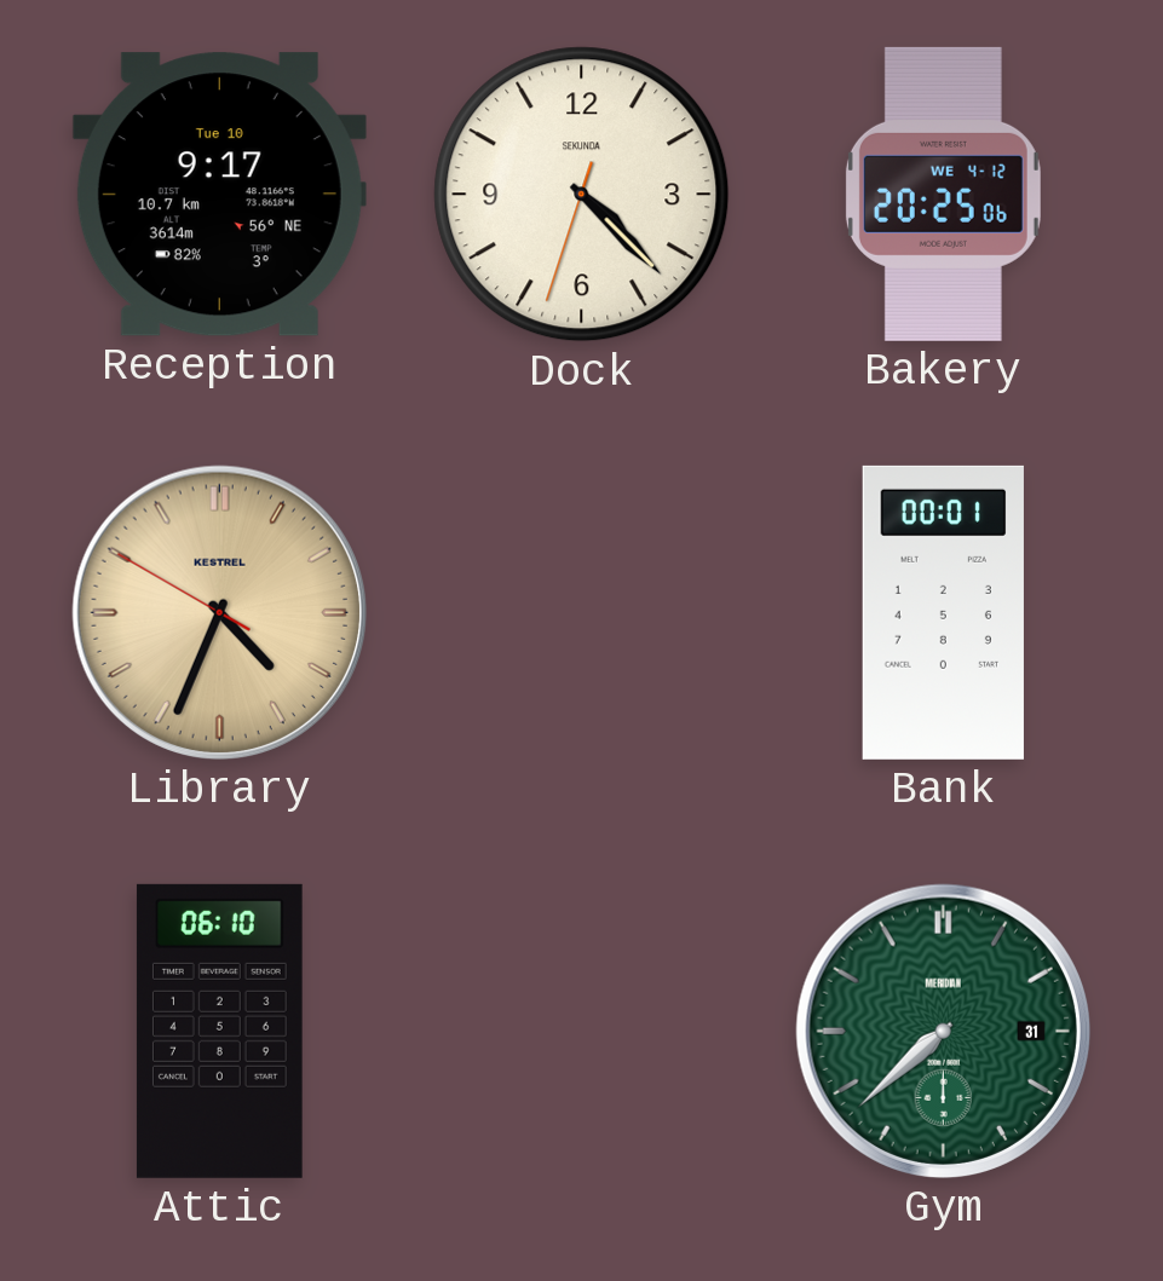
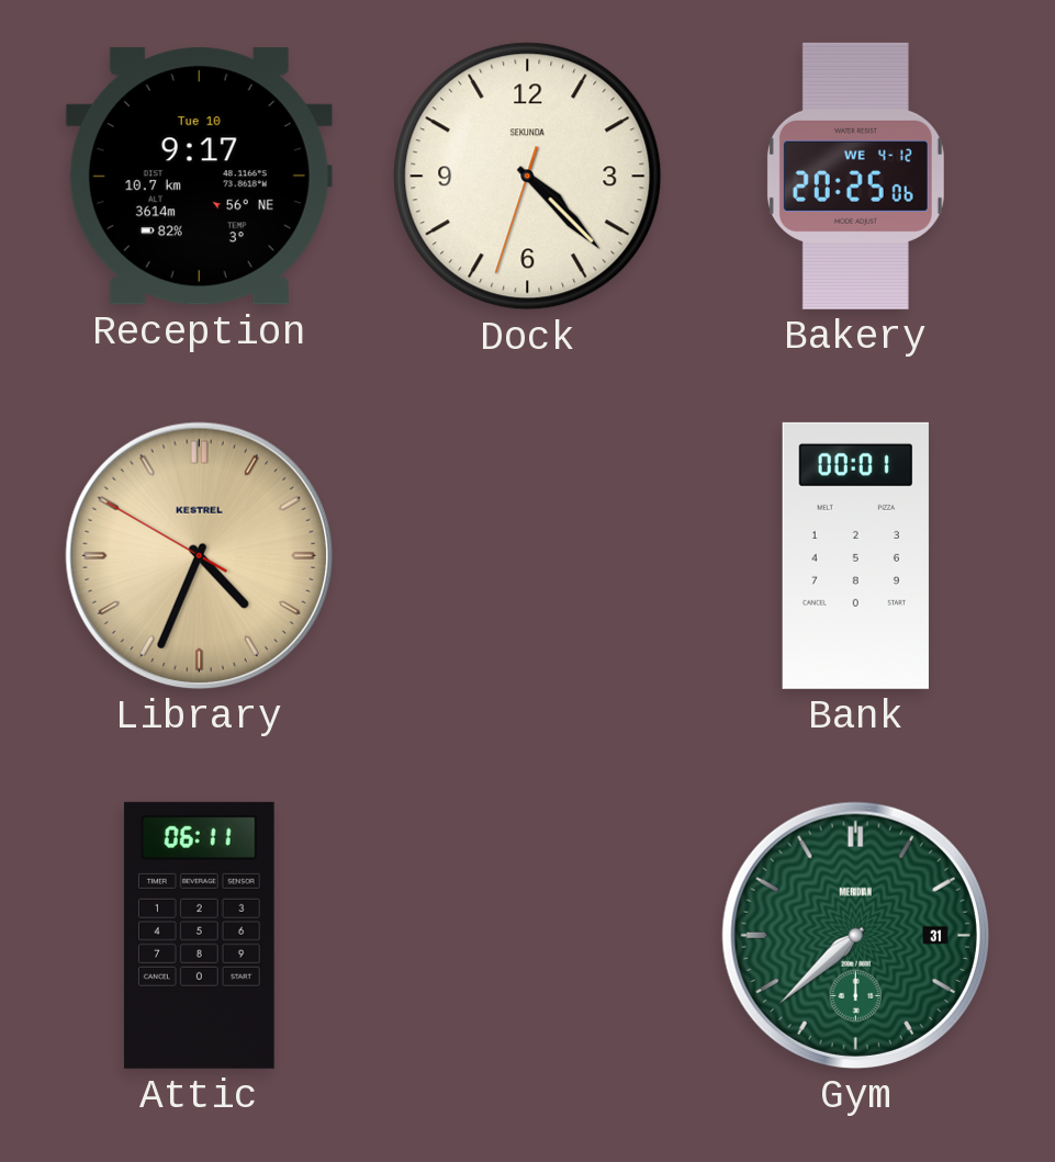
Attic: 06:10 -> 06:11 (199, 935)
